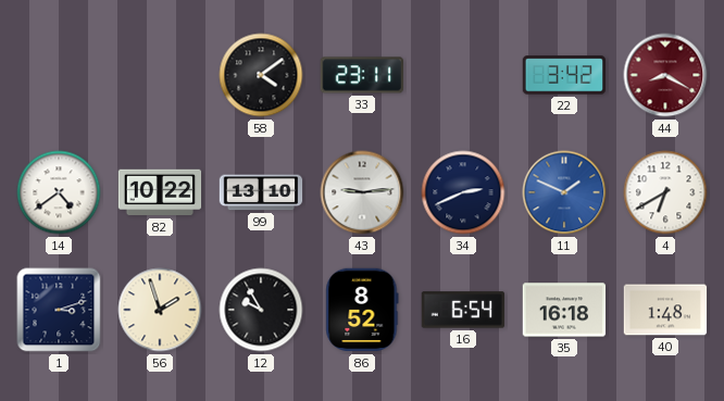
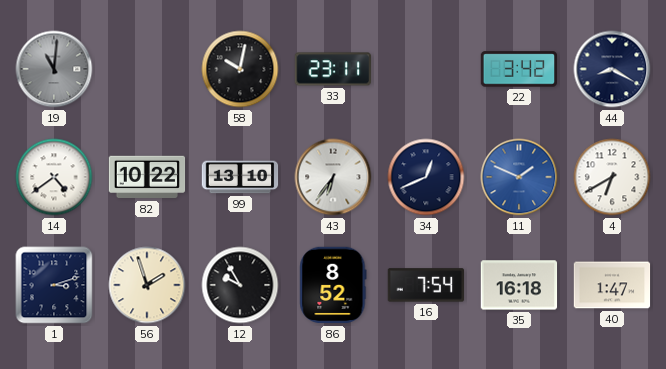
19: none -> 11:01 (54, 69)
58: 4:09 -> 10:02 (240, 69)
44 dial: burgundy -> navy (612, 69)
43: 9:14 -> 6:36 (333, 177)
34: 2:41 -> 12:41 (426, 177)
16: 6:54 -> 7:54 (426, 285)
40: 1:48 -> 1:47 (612, 285)
